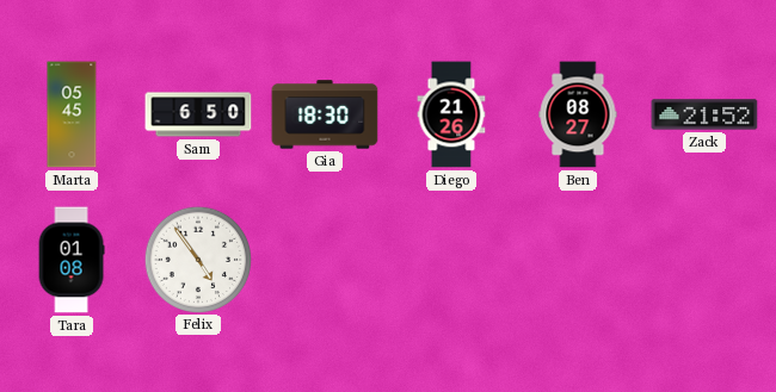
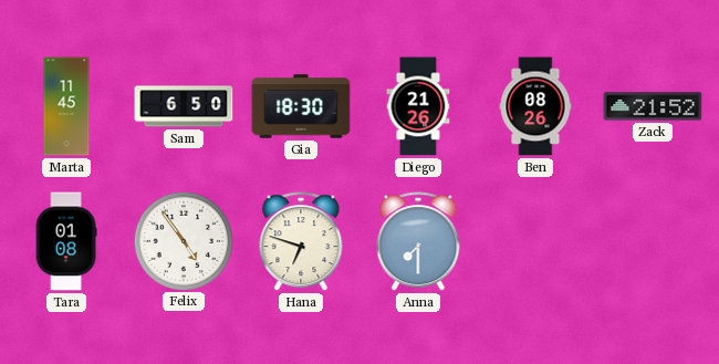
Marta: 05:45 -> 11:45 (66, 106)
Ben: 08:27 -> 08:26 (535, 106)
Hana: none -> 6:48 (301, 242)
Anna: none -> 7:30 (418, 242)
